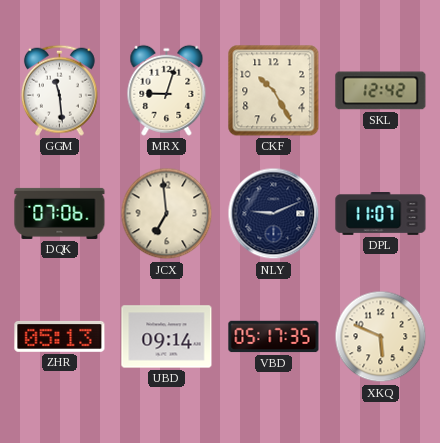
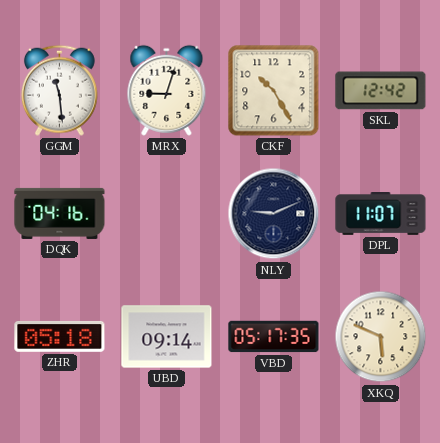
DQK: 07:06 -> 04:16 (60, 213)
JCX: 6:59 -> none (167, 214)
ZHR: 05:13 -> 05:18 (60, 337)
